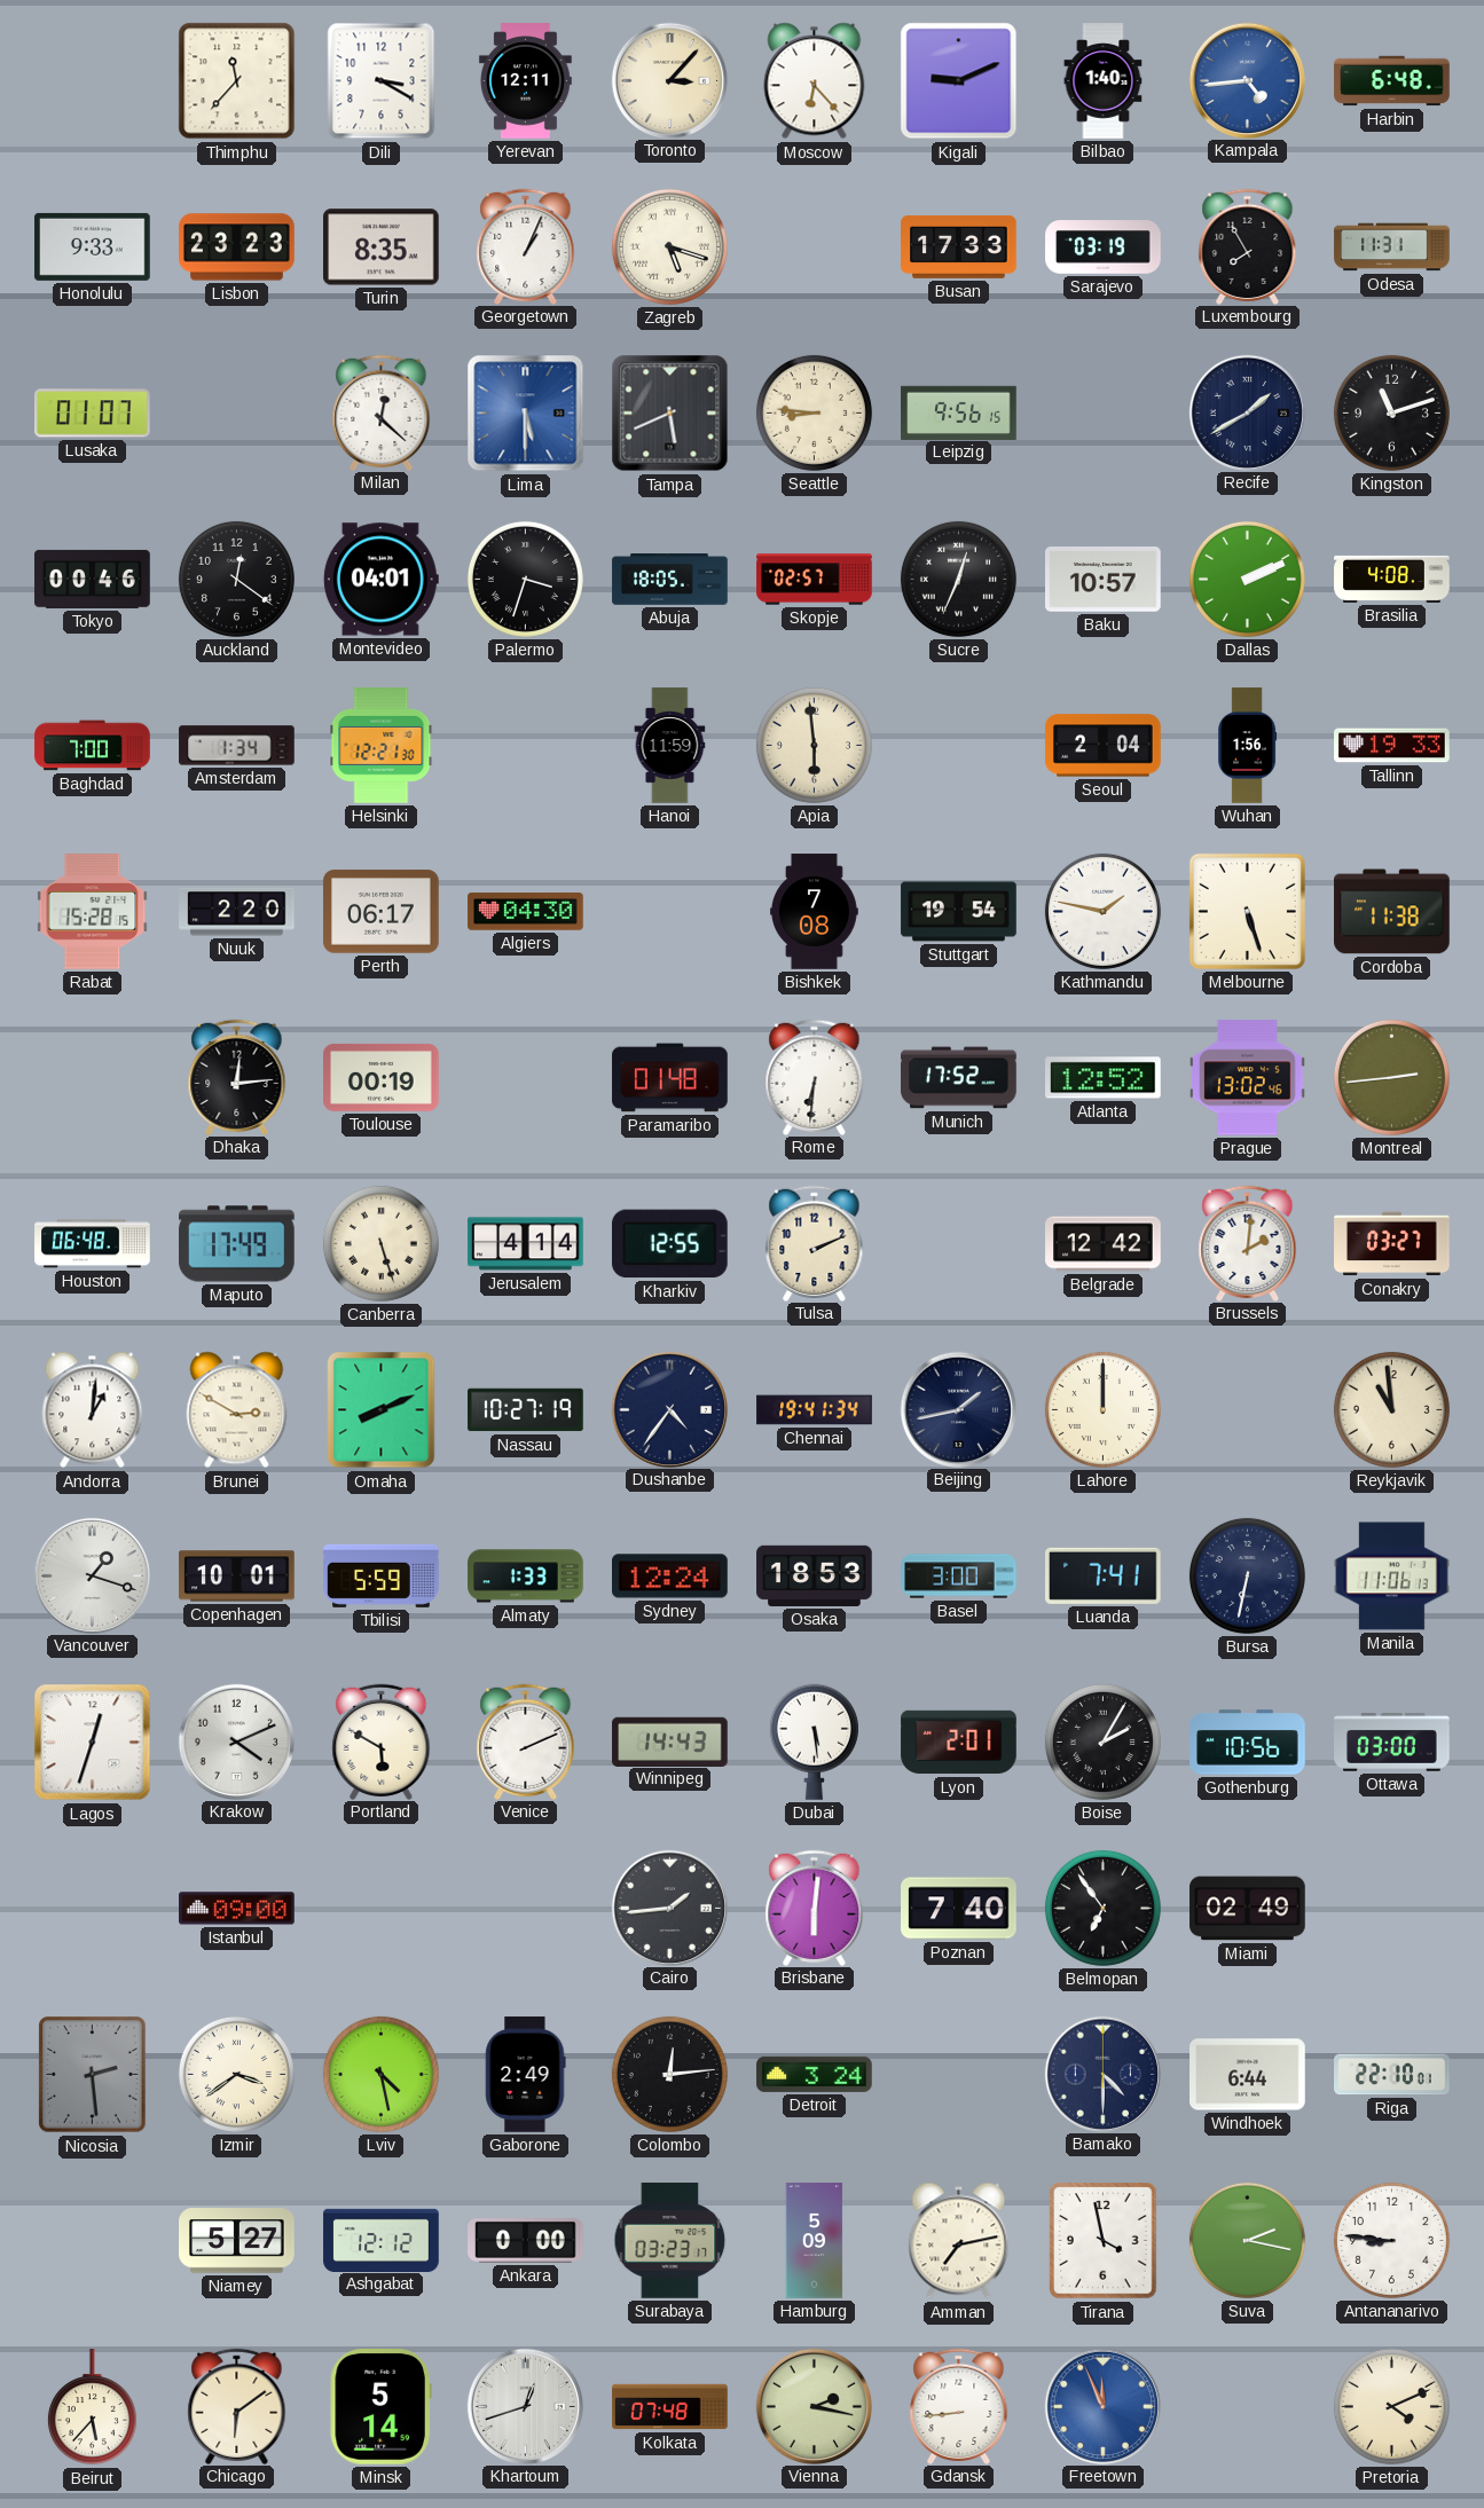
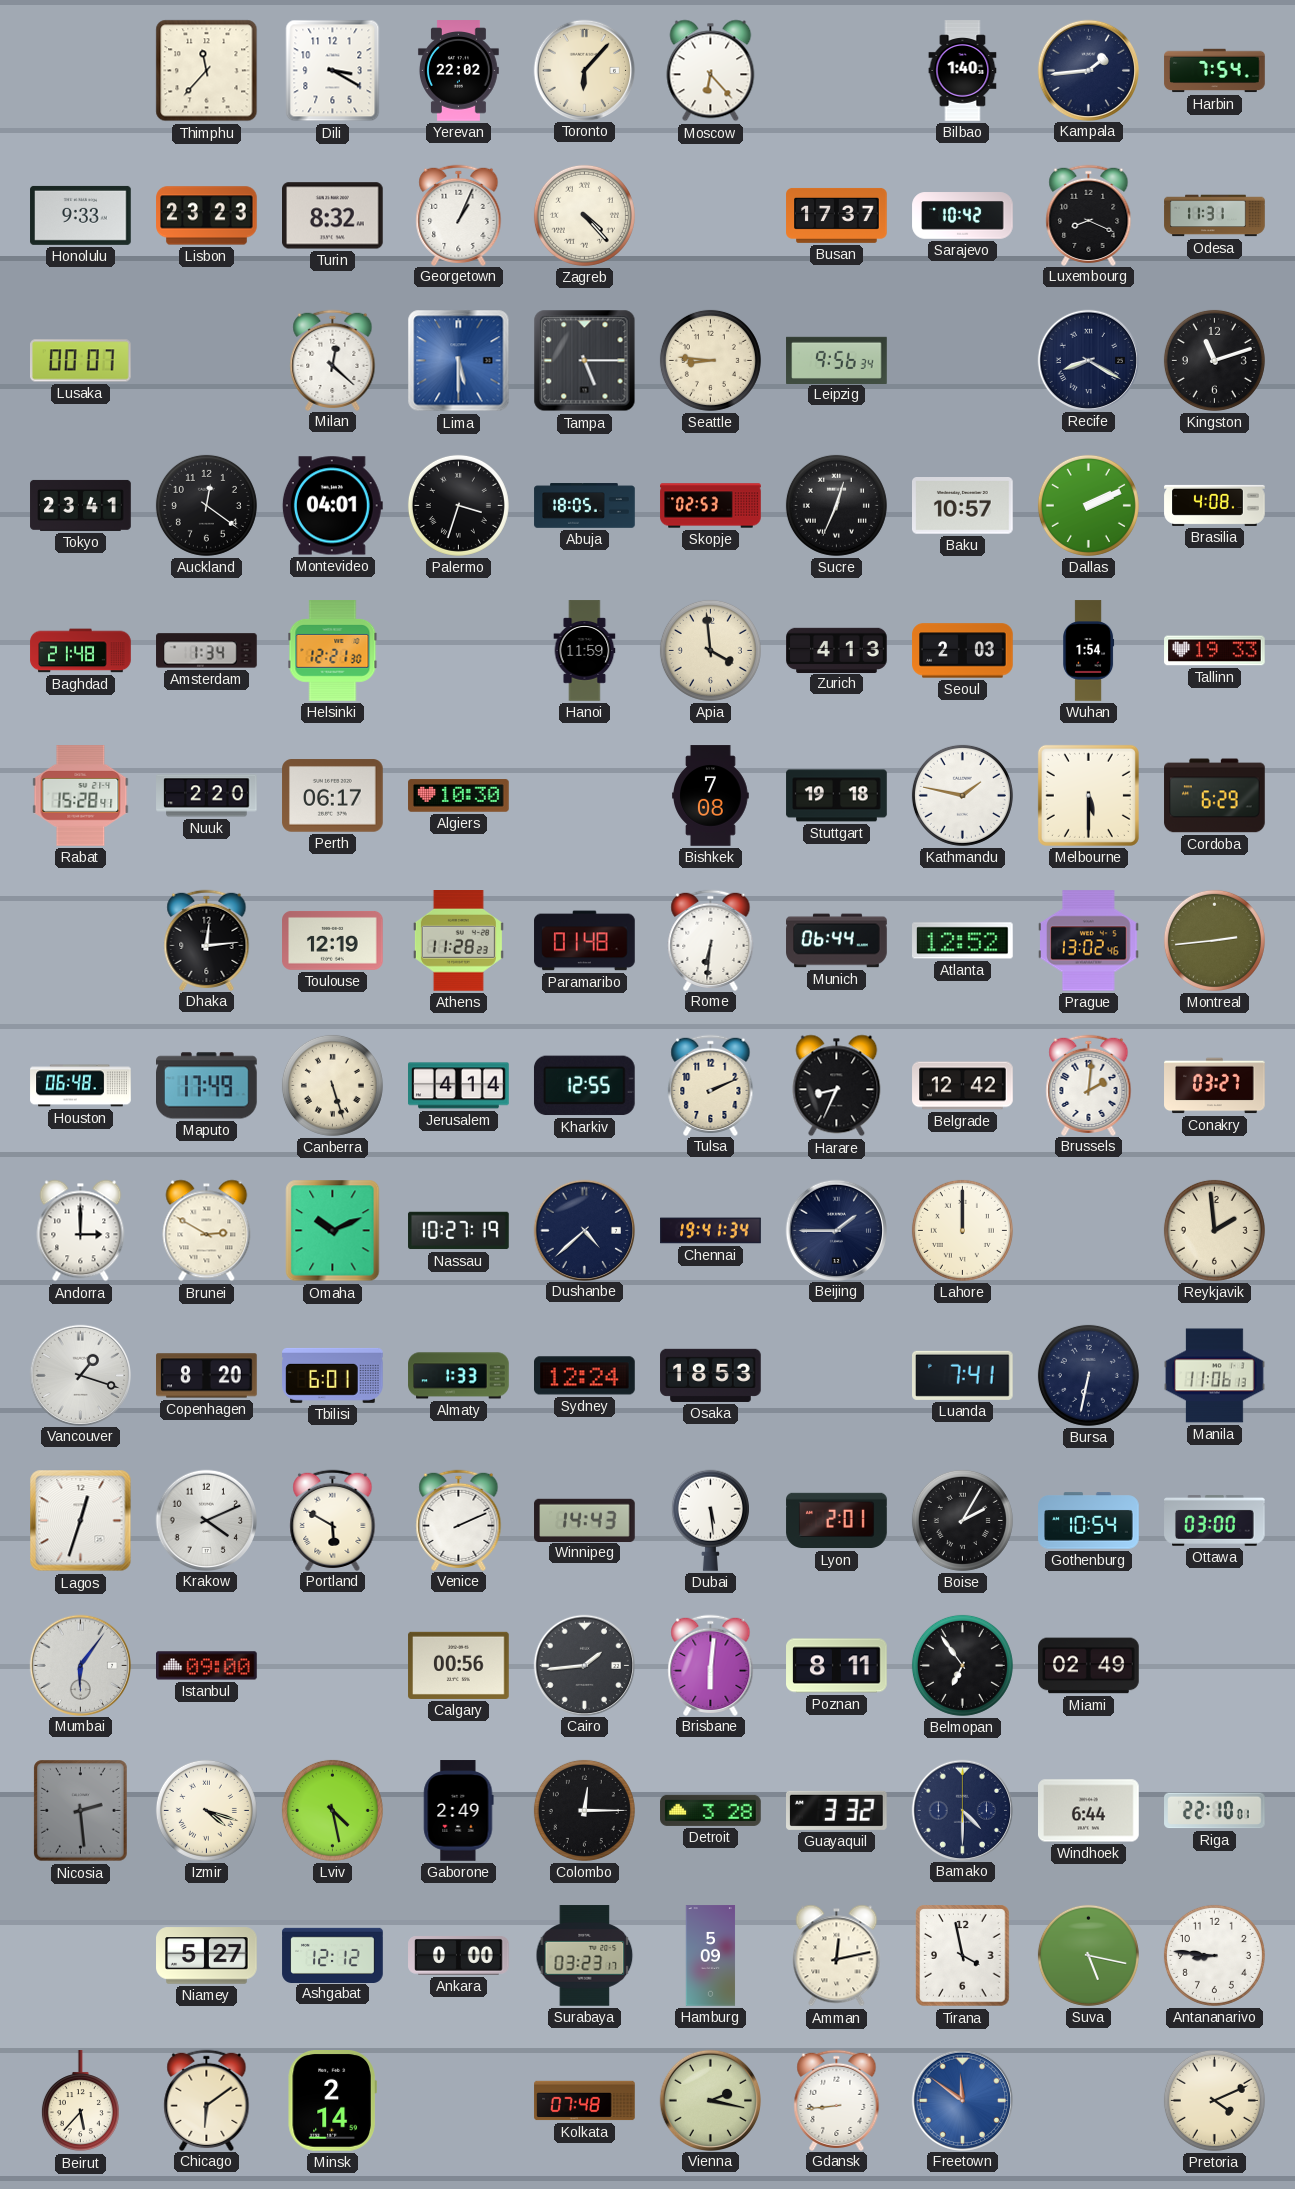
Yerevan: 12:11 -> 22:02 (458, 71)
Toronto: 3:07 -> 6:07 (584, 70)
Kigali: 9:11 -> none (959, 81)
Kampala: 4:44 -> 1:44 (1088, 70)
Kampala dial: blue -> navy (1088, 70)
Harbin: 6:48 -> 7:54 (1215, 71)
Turin: 8:35 -> 8:32 (333, 216)
Zagreb: 5:18 -> 4:23 (584, 215)
Busan: 17:33 -> 17:37 (837, 215)
Sarajevo: 03:19 -> 10:42 (963, 216)
Luxembourg: 7:55 -> 8:19 (1089, 215)
Lusaka: 01:07 -> 00:07 (81, 361)
Tampa: 5:41 -> 5:15 (585, 361)
Leipzig: 9:56:15 -> 9:56:34 (837, 360)
Recife: 1:40 -> 8:20 (1088, 360)
Tokyo: 00:46 -> 23:41 (81, 505)
Skopje: 02:57 -> 02:53 (711, 506)
Baghdad: 7:00 -> 21:48 (81, 651)
Apia: 5:59 -> 3:59 (710, 650)
Zurich: none -> 4:13 (837, 650)
Seoul: 2:04 -> 2:03 (963, 651)
Wuhan: 1:56 -> 1:54 (1089, 651)
Rabat: 15:28:15 -> 15:28:41 (81, 796)
Algiers: 04:30 -> 10:30 (459, 796)
Stuttgart: 19:54 -> 19:18 (837, 796)
Melbourne: 5:27 -> 5:30 (1088, 795)
Cordoba: 11:38 -> 6:29 (1215, 796)
Toulouse: 00:19 -> 12:19 (333, 940)
Athens: none -> 11:28 (458, 941)
Munich: 17:52 -> 06:44 (837, 941)
Harare: none -> 8:34 (837, 1086)
Andorra: 1:01 -> 3:00 (81, 1231)
Omaha: 8:11 -> 10:11 (333, 1231)
Dushanbe: 4:36 -> 4:38 (584, 1230)
Beijing: 1:43 -> 1:45 (836, 1230)
Reykjavik: 10:59 -> 1:59 (1214, 1230)
Copenhagen: 10:01 -> 8:20 (207, 1376)
Tbilisi: 5:59 -> 6:01 (333, 1375)
Basel: 3:00 -> none (959, 1577)
Gothenburg: 10:56 -> 10:54 (1089, 1521)
Mumbai: none -> 6:06 (80, 1665)
Calgary: none -> 00:56 (459, 1665)
Poznan: 7:40 -> 8:11 (837, 1666)
Izmir: 3:39 -> 4:18 (206, 1810)
Colombo: 12:14 -> 12:15 (584, 1810)
Detroit: 3:24 -> 3:28 (711, 1810)
Guayaquil: none -> 3:32 (837, 1810)
Amman: 7:13 -> 12:13 (837, 1956)
Suva: 2:17 -> 5:17 (1088, 1955)
Minsk: 5:14 -> 2:14 (332, 2101)
Khartoum: 12:42 -> none (525, 2406)
Freetown: 11:56 -> 11:51 (962, 2100)
